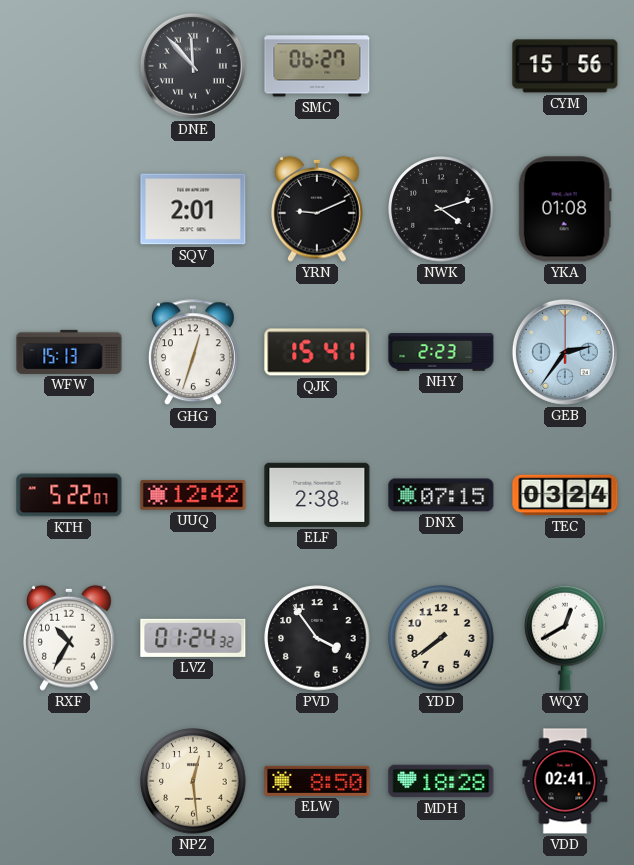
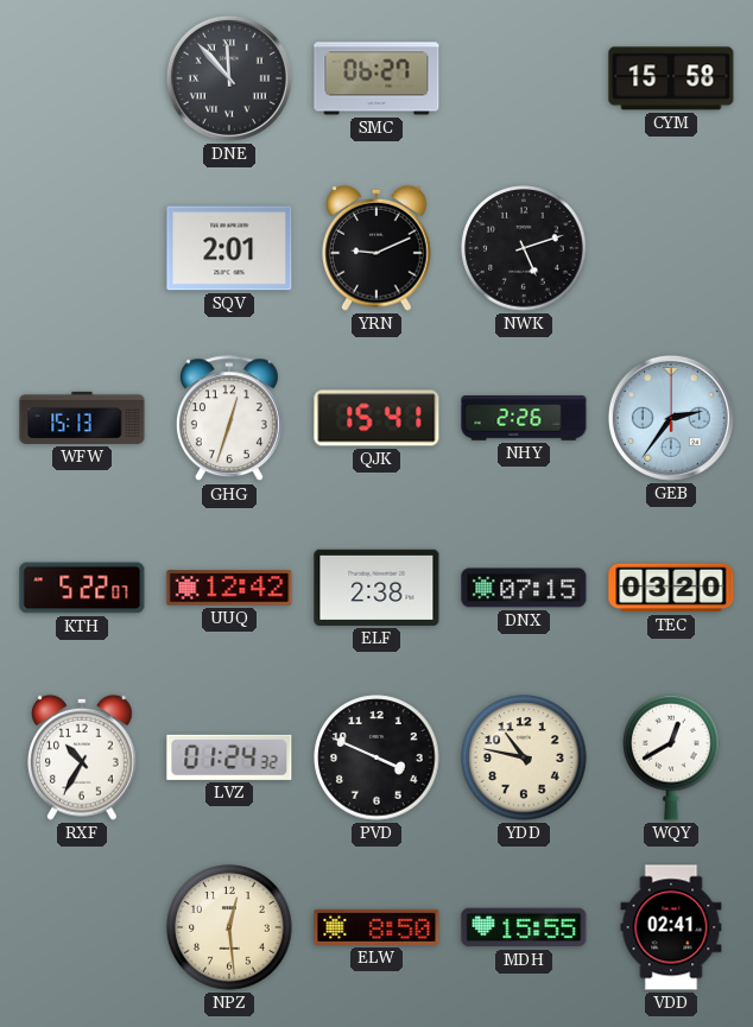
CYM: 15:56 -> 15:58 (671, 78)
NWK: 4:12 -> 5:12 (524, 248)
YKA: 01:08 -> none (565, 209)
NHY: 2:23 -> 2:26 (524, 418)
TEC: 03:24 -> 03:20 (671, 588)
PVD: 3:54 -> 3:49 (376, 757)
YDD: 7:39 -> 10:47 (524, 757)
MDH: 18:28 -> 15:55 (524, 927)
